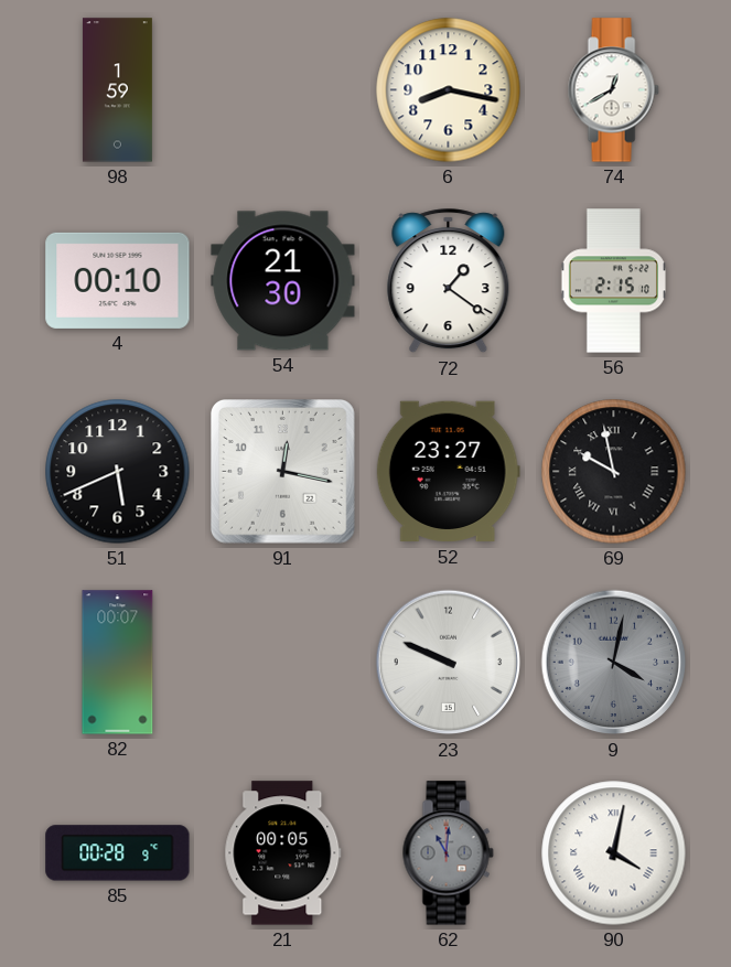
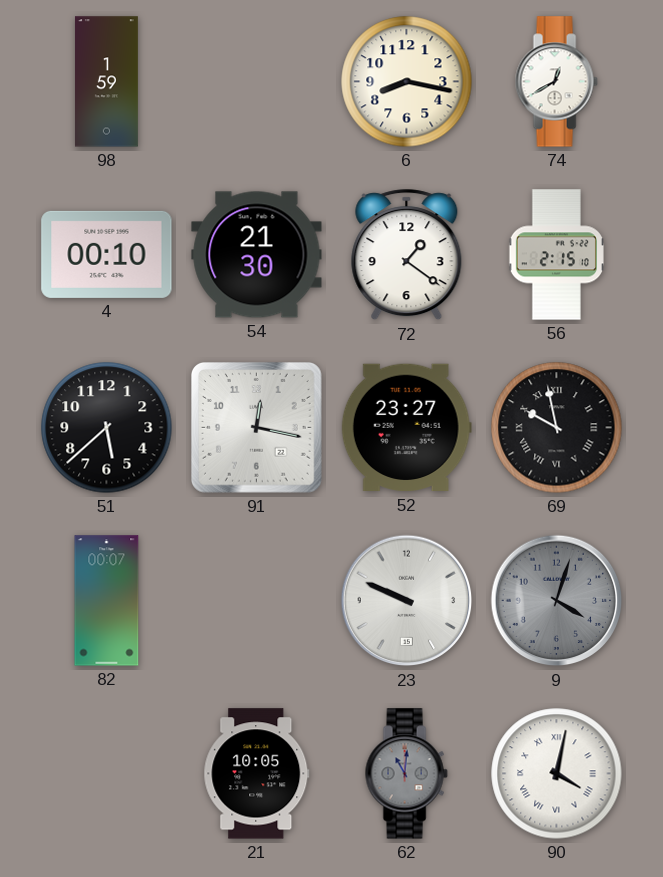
51: 5:41 -> 5:38 (107, 428)
9: 4:02 -> 4:03 (557, 601)
85: 00:28 -> none (118, 853)
21: 00:05 -> 10:05 (257, 774)
